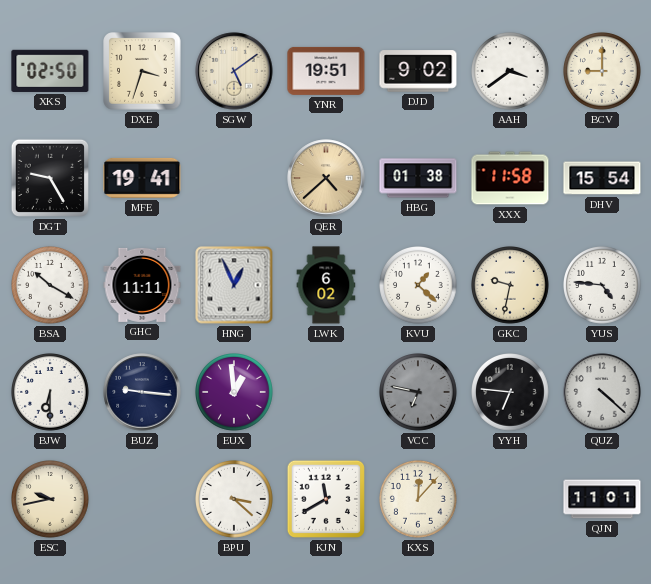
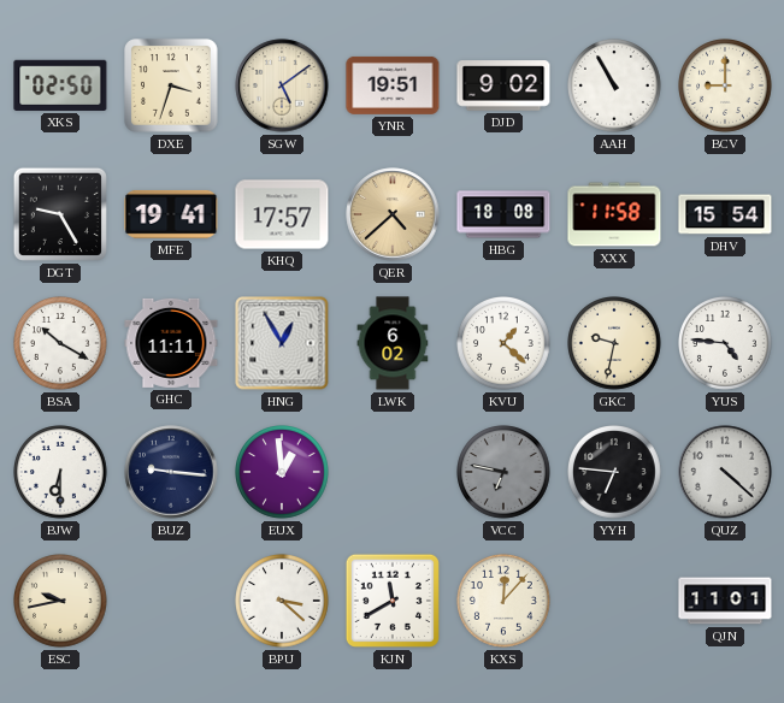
AAH: 3:39 -> 10:55 (615, 87)
KHQ: none -> 17:57 (282, 214)
HBG: 01:38 -> 18:08 (503, 214)
HNG: 12:56 -> 12:55 (282, 343)
